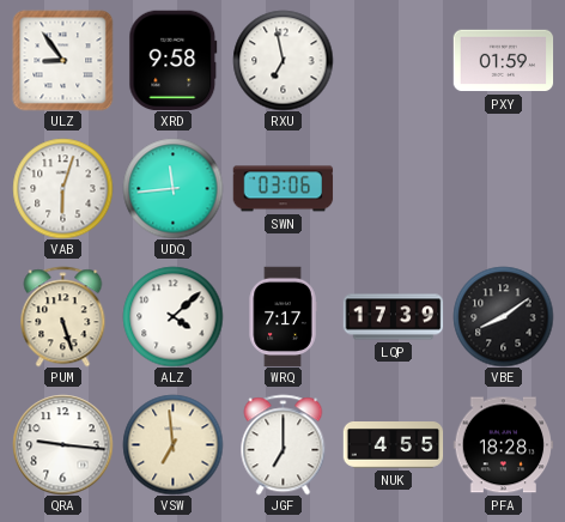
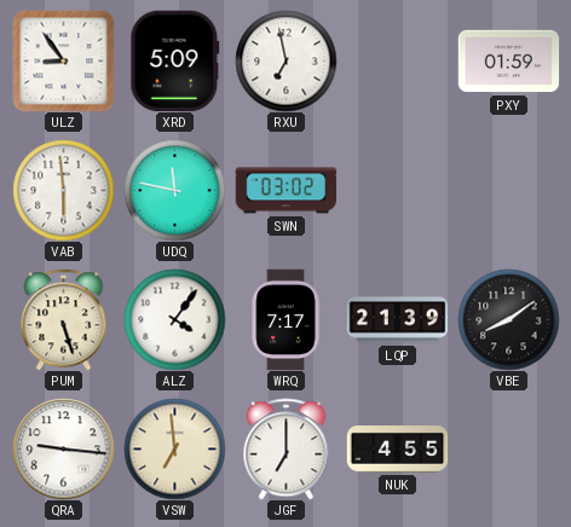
XRD: 9:58 -> 5:09 (175, 60)
VAB: 6:03 -> 5:59 (63, 190)
UDQ: 11:44 -> 11:47 (174, 190)
SWN: 03:06 -> 03:02 (285, 191)
ALZ: 4:08 -> 4:06 (174, 319)
LQP: 17:39 -> 21:39 (397, 320)
PFA: 18:28 -> none (503, 445)
